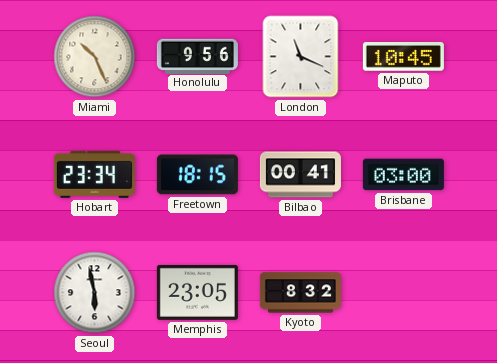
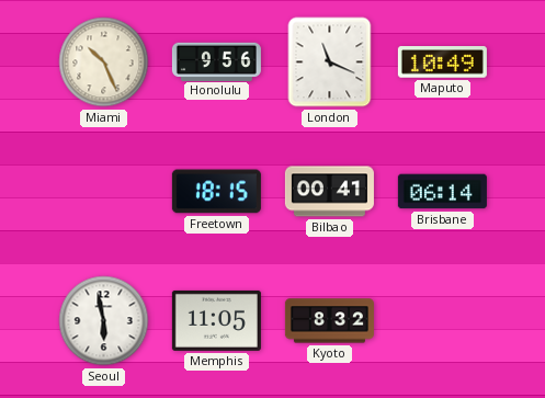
Maputo: 10:45 -> 10:49 (442, 62)
Hobart: 23:34 -> none (94, 174)
Brisbane: 03:00 -> 06:14 (442, 192)
Memphis: 23:05 -> 11:05 (216, 320)
